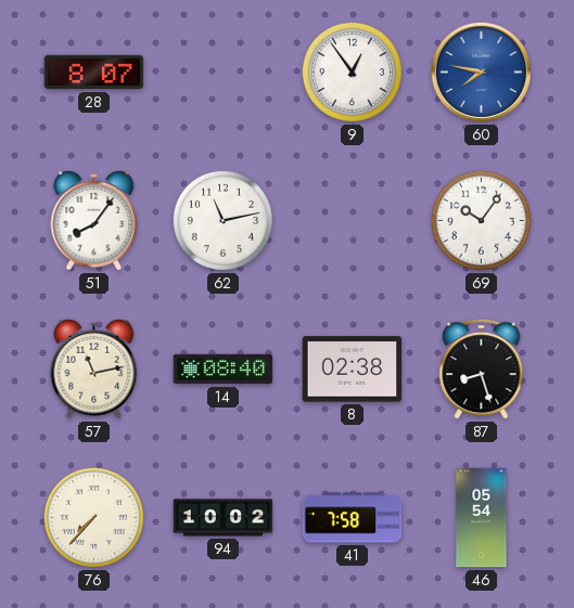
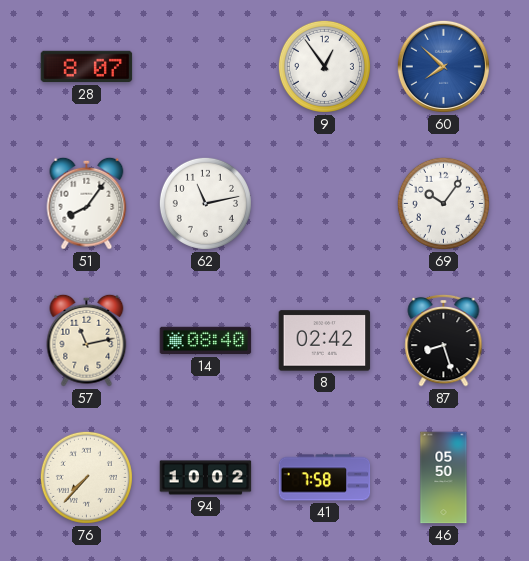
60: 7:47 -> 7:52 (443, 66)
8: 02:38 -> 02:42 (325, 341)
46: 05:54 -> 05:50 (444, 478)
